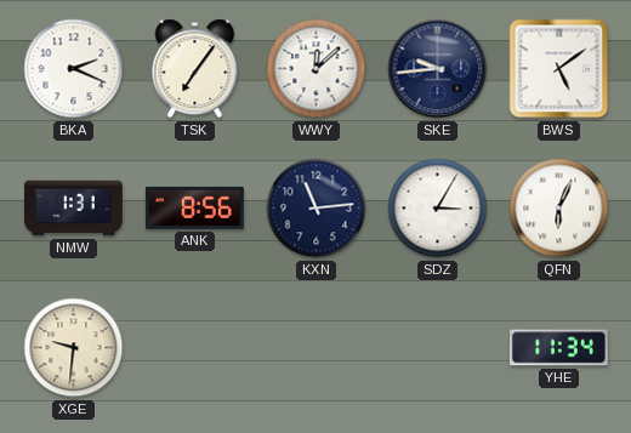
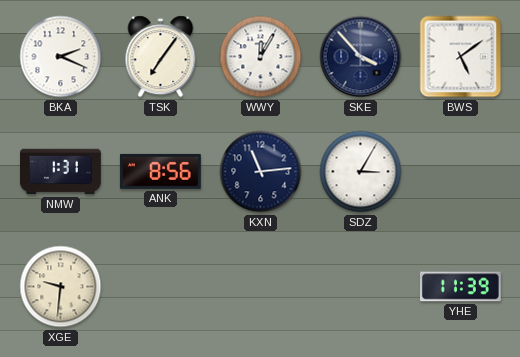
WWY: 12:08 -> 12:05 (261, 57)
SKE: 9:44 -> 3:53 (361, 57)
QFN: 6:04 -> none (559, 209)
YHE: 11:34 -> 11:39 (460, 287)
